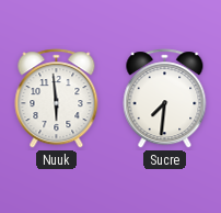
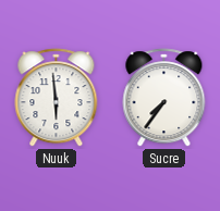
Sucre: 7:31 -> 7:36 (164, 98)
